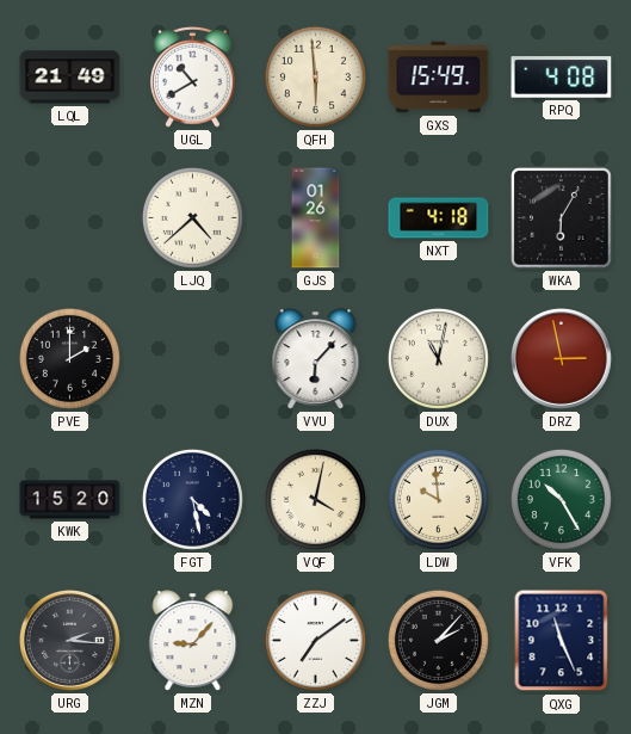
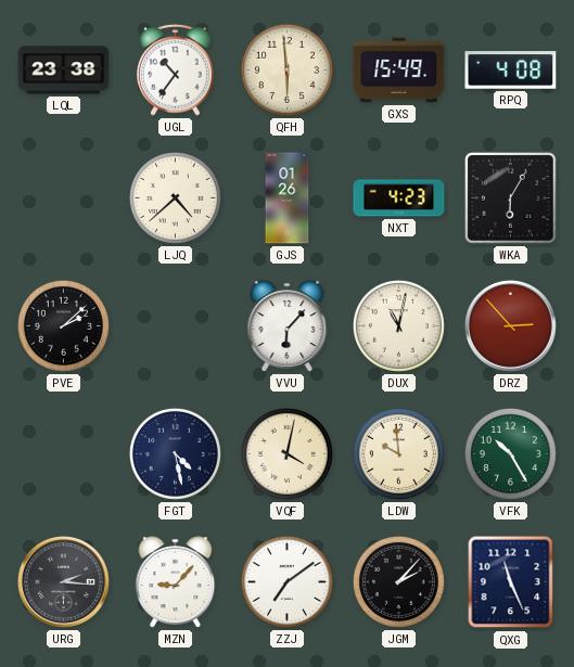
LQL: 21:49 -> 23:38 (64, 70)
UGL: 10:40 -> 10:36 (176, 69)
NXT: 4:18 -> 4:23 (399, 198)
PVE: 2:00 -> 2:08 (63, 325)
DRZ: 2:58 -> 2:53 (510, 325)
KWK: 15:20 -> none (70, 500)
